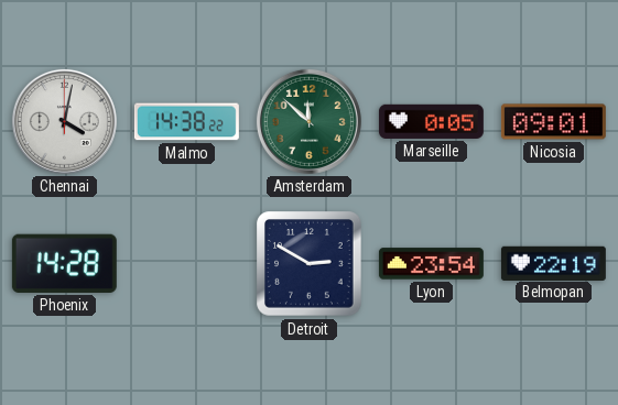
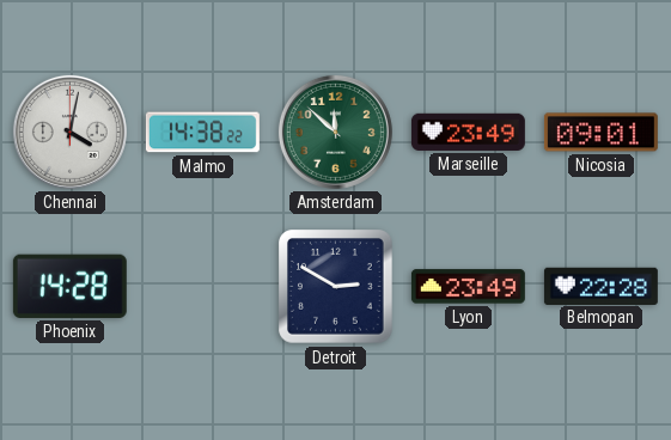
Marseille: 0:05 -> 23:49 (468, 132)
Lyon: 23:54 -> 23:49 (468, 287)
Belmopan: 22:19 -> 22:28 (600, 286)
